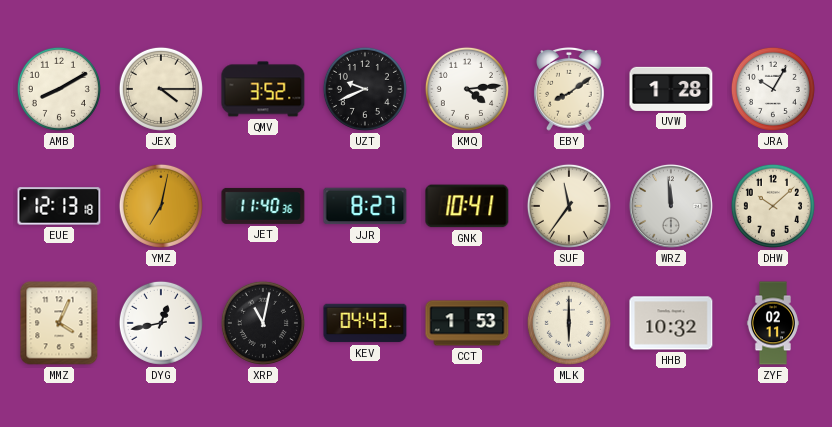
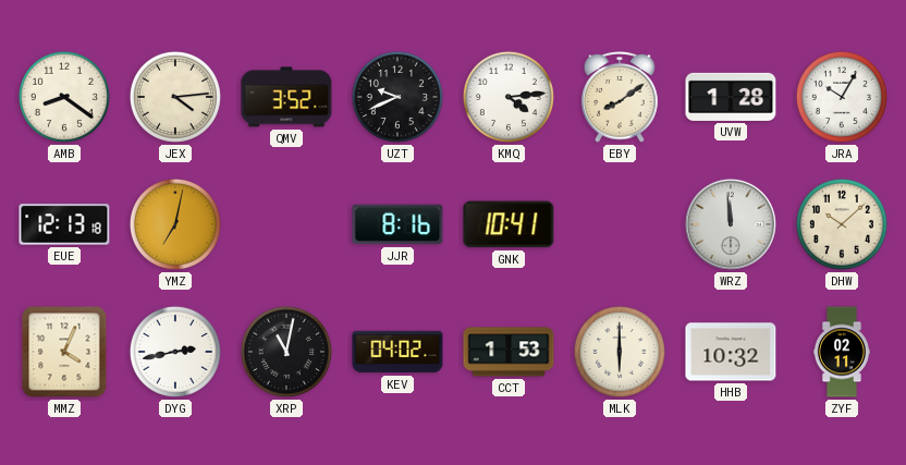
AMB: 8:10 -> 8:21 (64, 97)
JEX: 4:15 -> 4:14 (175, 97)
JET: 11:40 -> none (263, 206)
JJR: 8:27 -> 8:16 (397, 224)
SUF: 11:36 -> none (569, 206)
DYG: 12:43 -> 2:43 (175, 352)
KEV: 04:43 -> 04:02 (397, 352)
